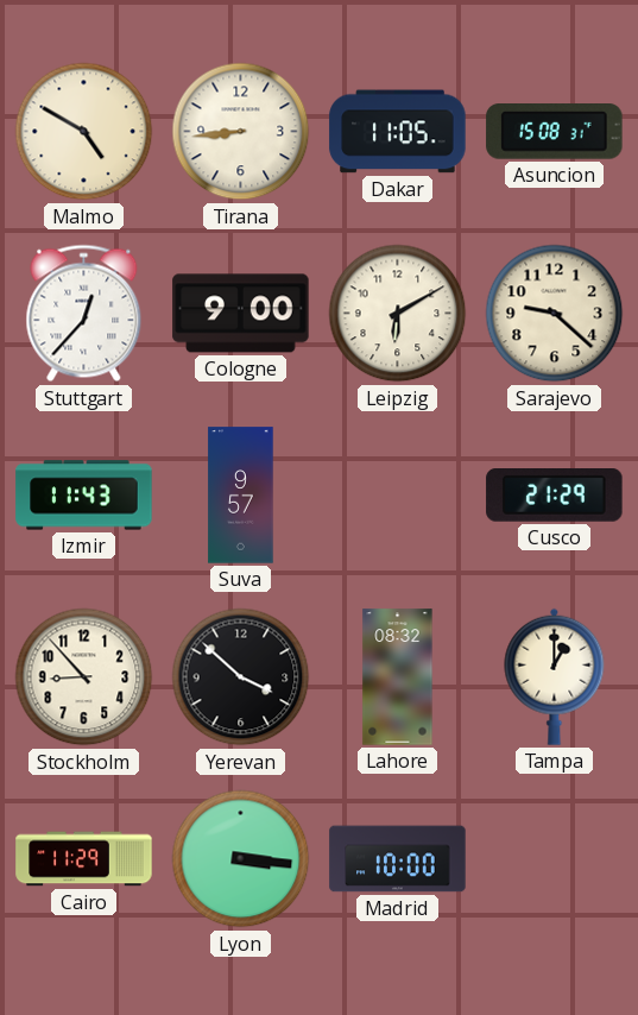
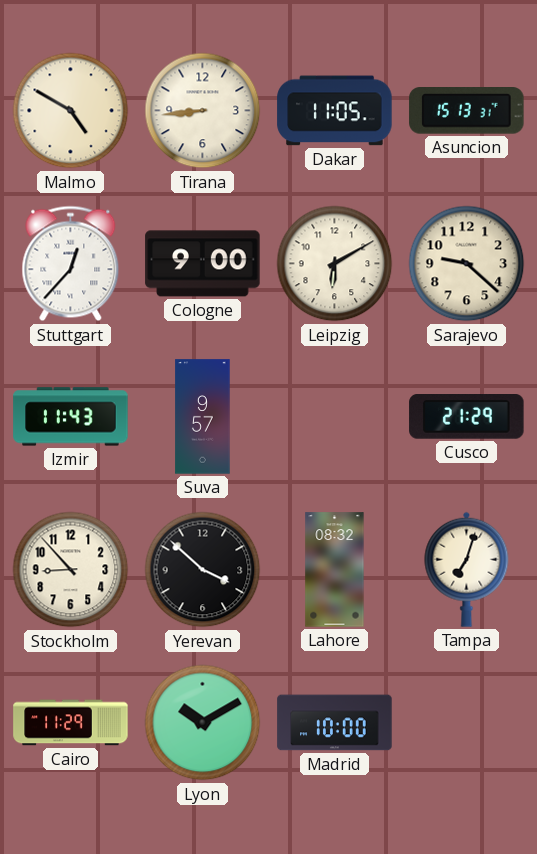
Asuncion: 15:08 -> 15:13 (467, 111)
Tampa: 1:00 -> 7:03 (467, 569)
Lyon: 3:16 -> 10:10 (203, 723)
